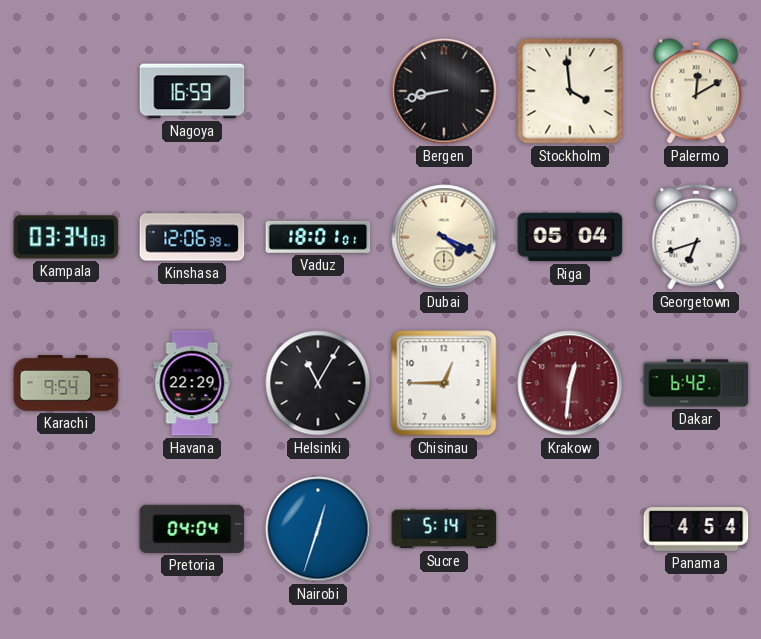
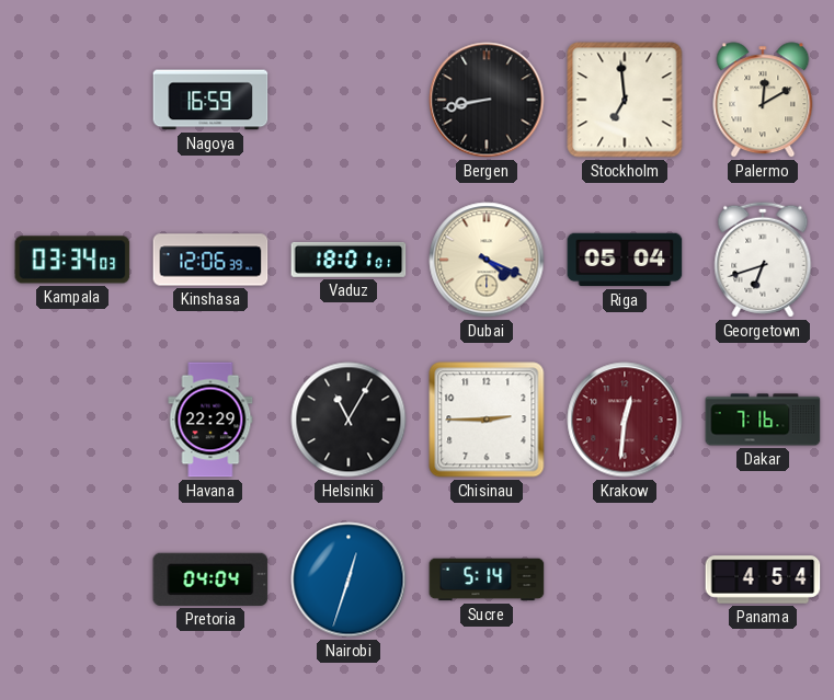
Stockholm: 3:59 -> 6:59 (625, 100)
Karachi: 9:54 -> none (66, 383)
Chisinau: 12:45 -> 2:45 (487, 420)
Dakar: 6:42 -> 7:16 (763, 420)
